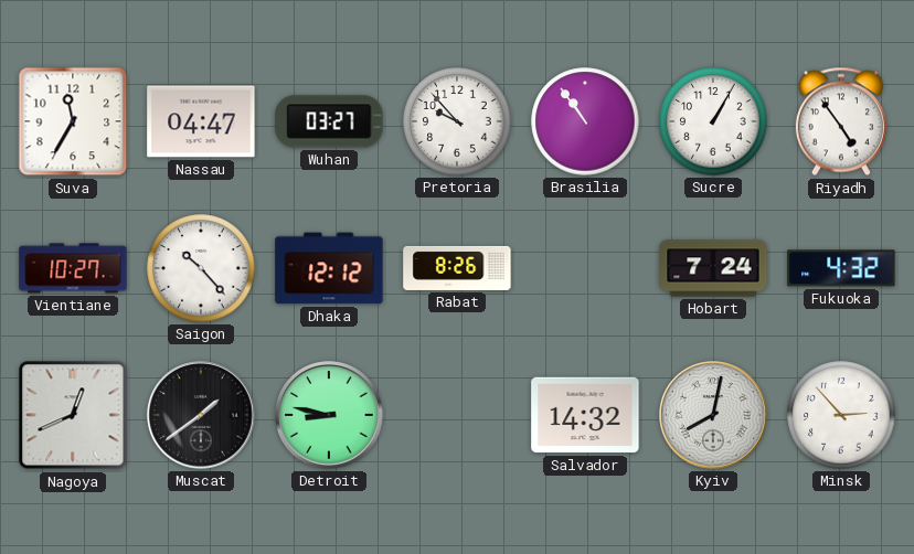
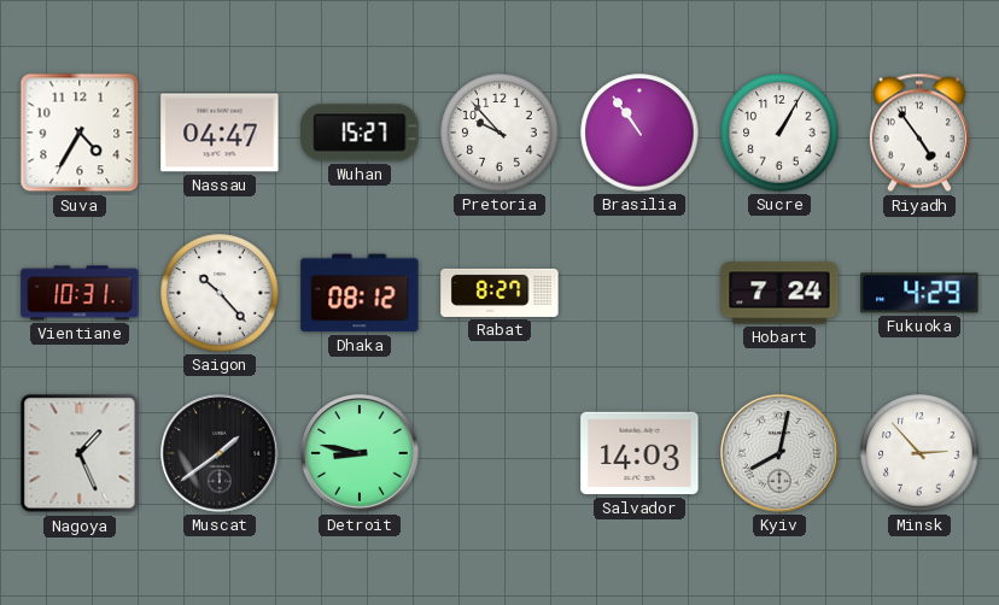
Suva: 11:35 -> 4:35 (80, 133)
Wuhan: 03:27 -> 15:27 (360, 133)
Vientiane: 10:27 -> 10:31 (80, 293)
Dhaka: 12:12 -> 08:12 (360, 293)
Rabat: 8:26 -> 8:27 (499, 293)
Fukuoka: 4:32 -> 4:29 (919, 293)
Nagoya: 12:41 -> 1:26 (80, 453)
Salvador: 14:32 -> 14:03 (639, 453)
